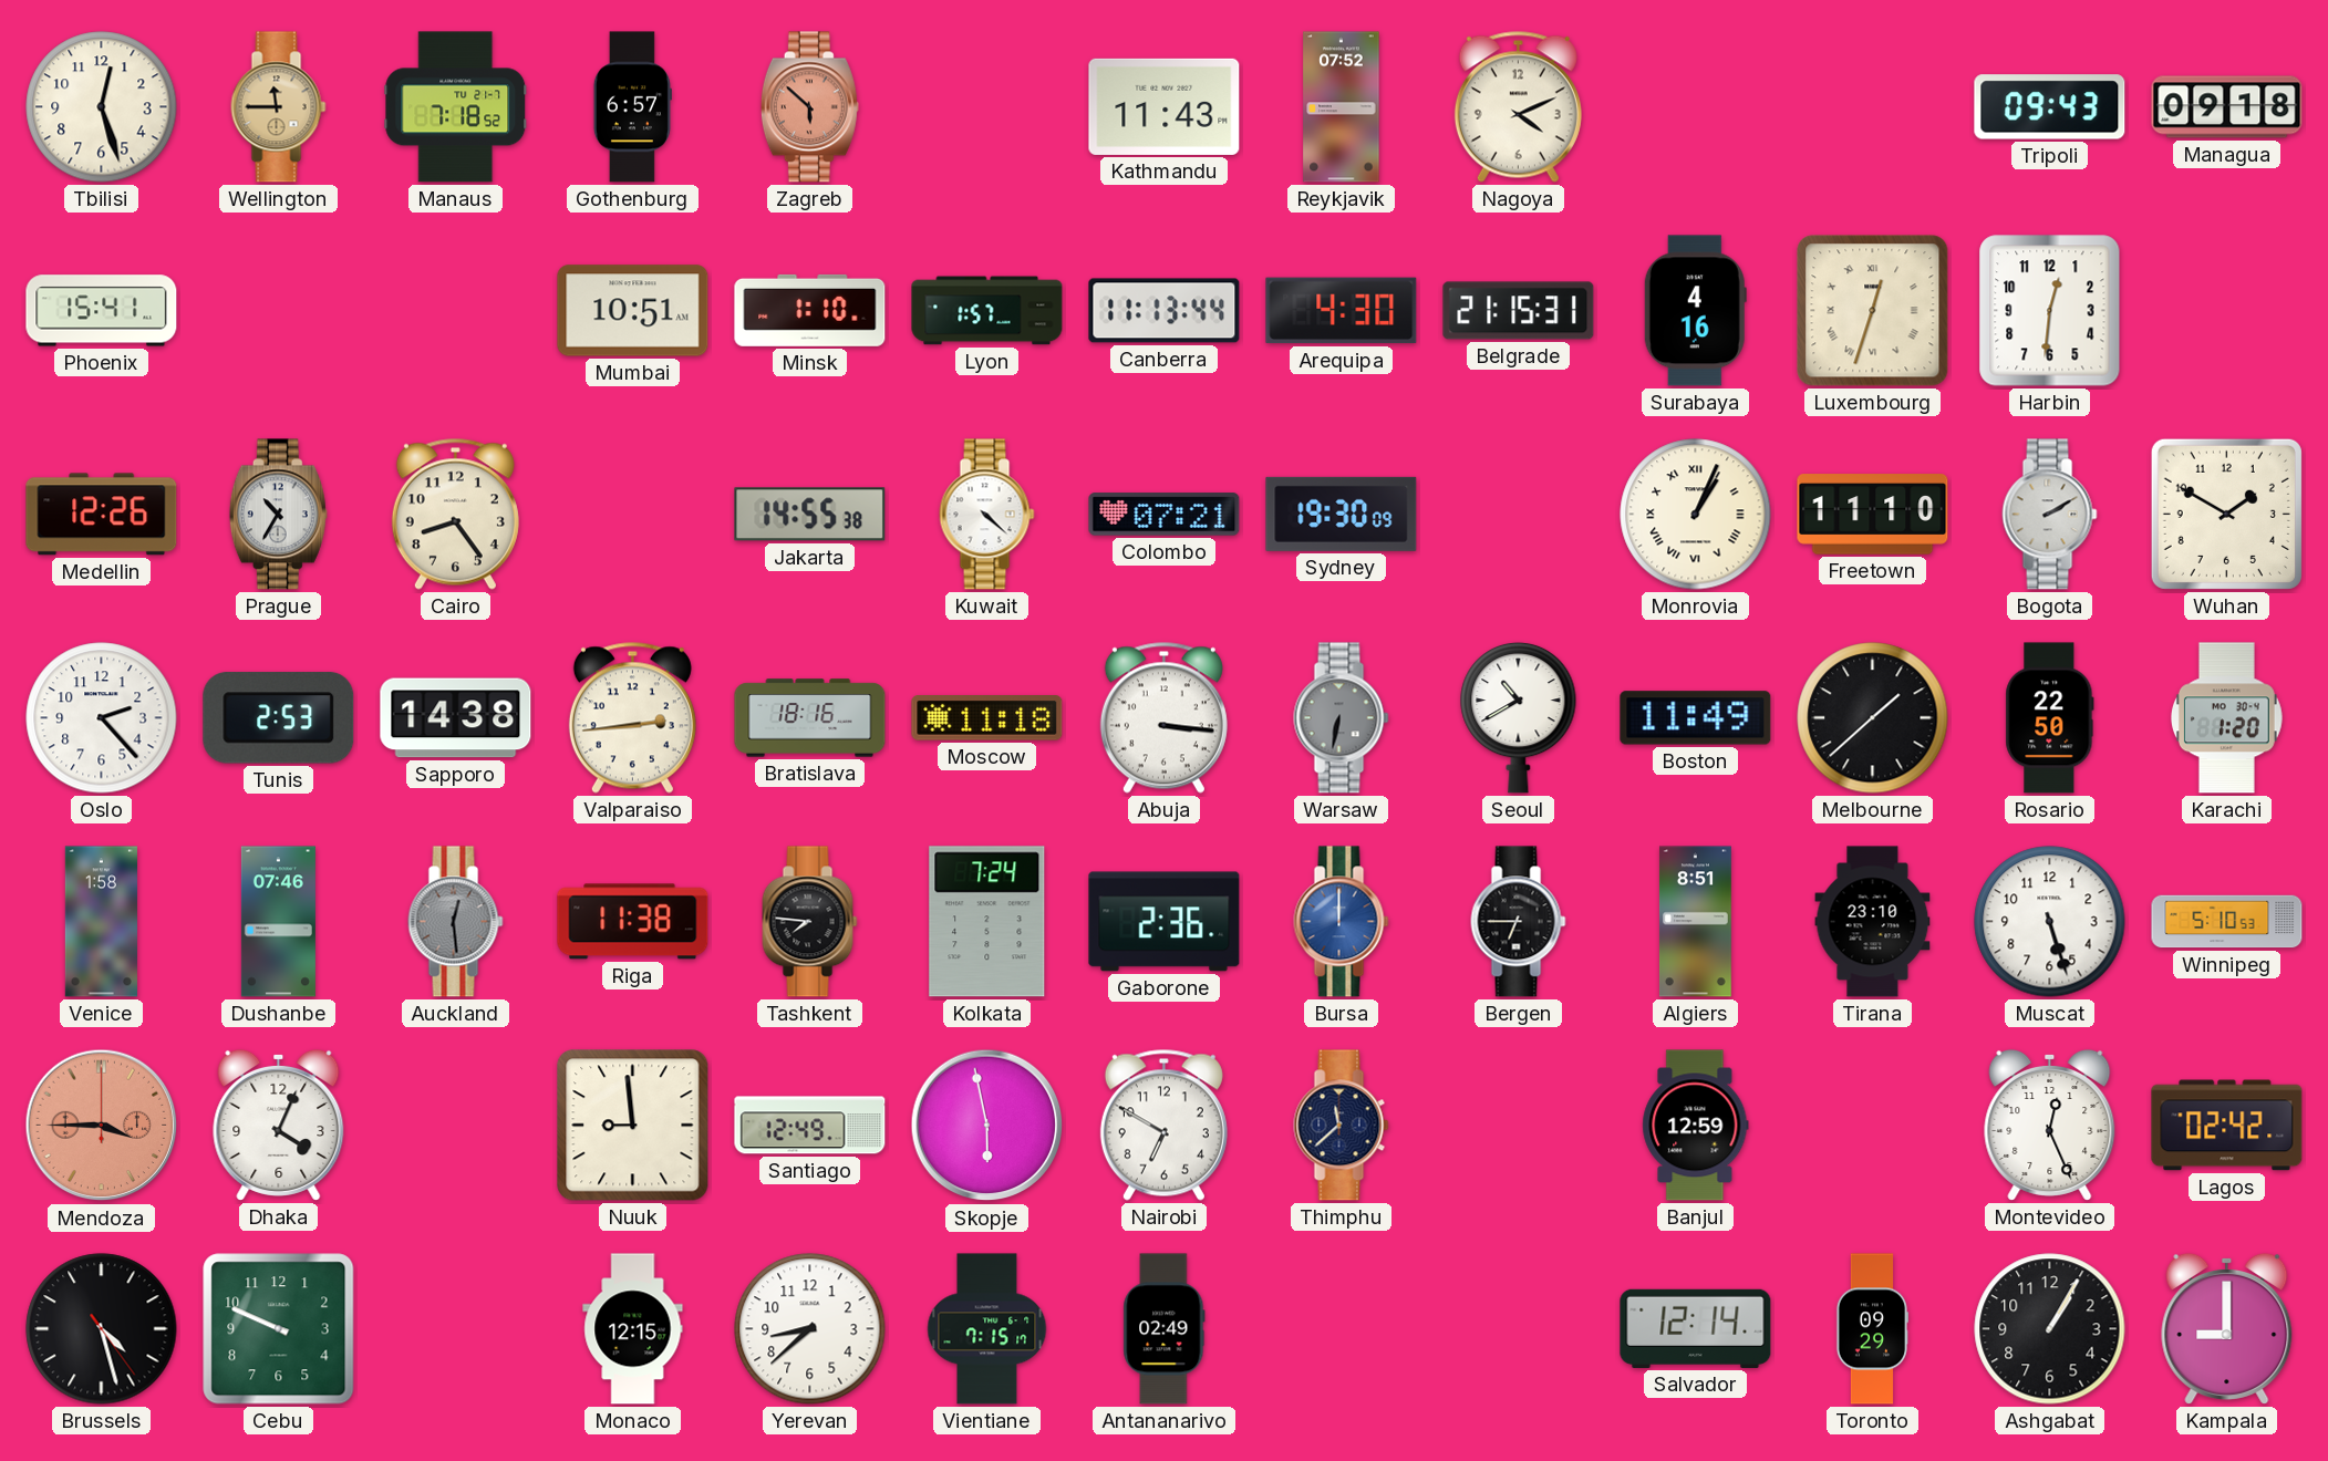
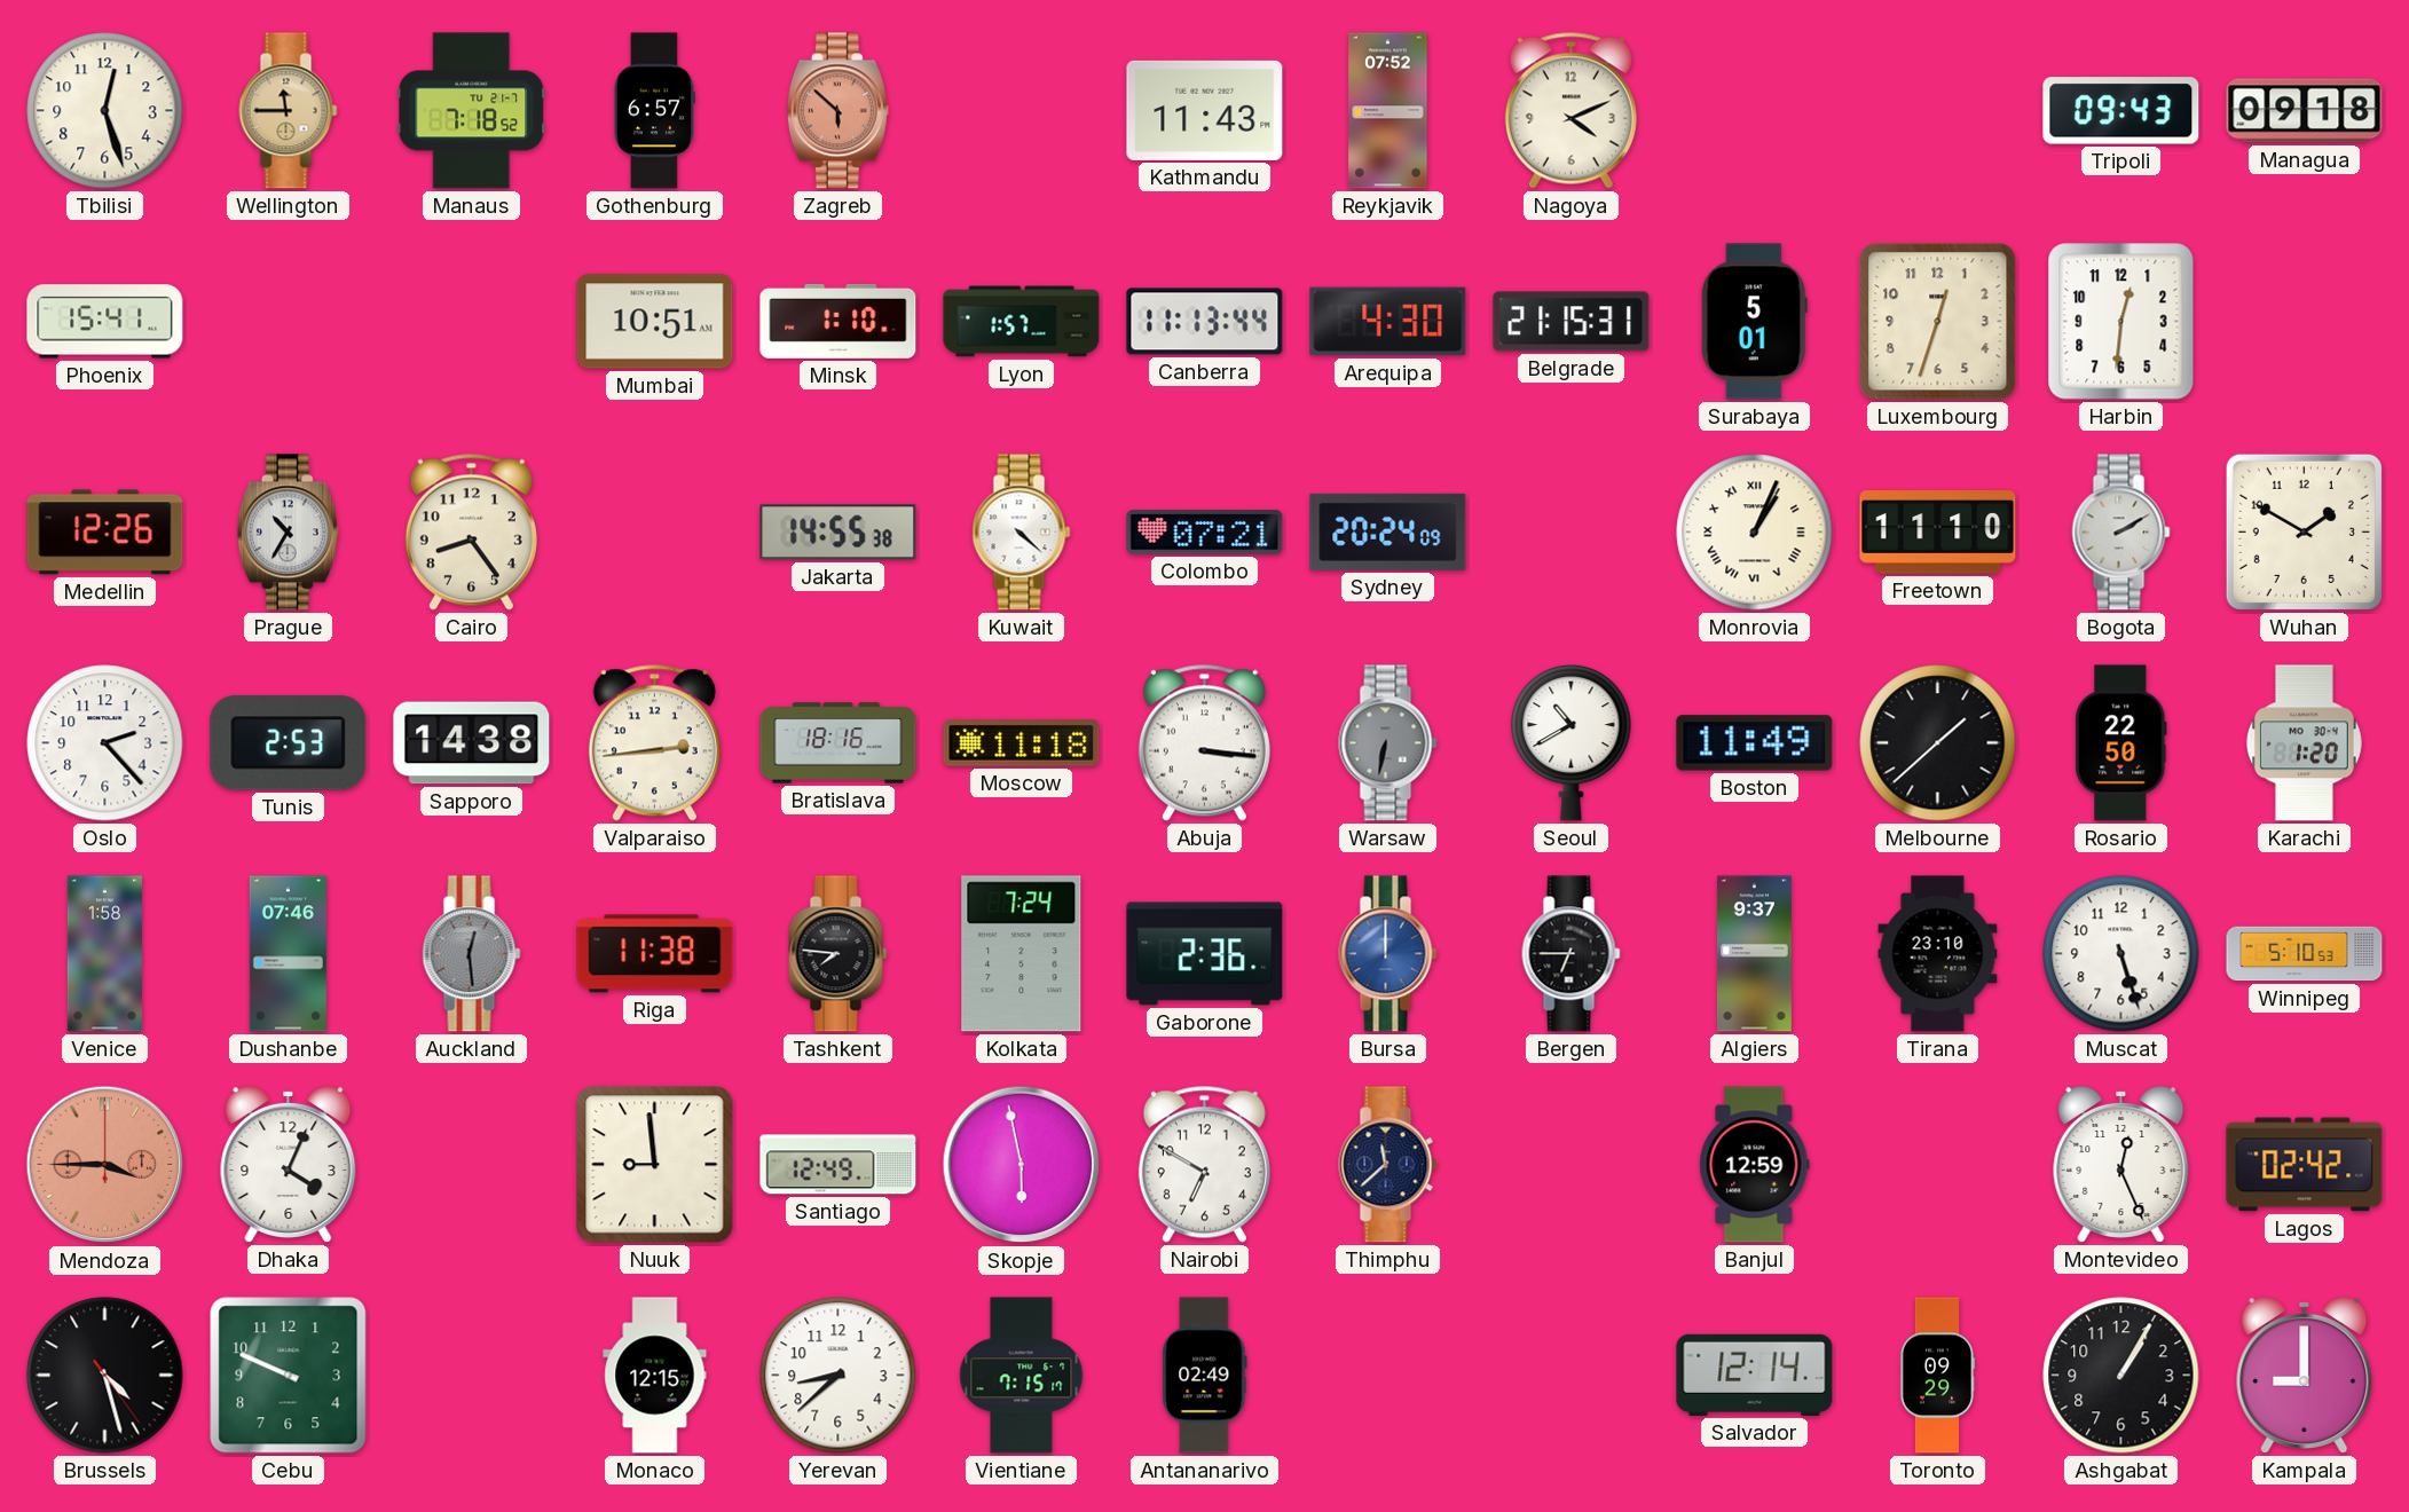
Surabaya: 4:16 -> 5:01 (1754, 322)
Luxembourg numerals: Roman -> Arabic (1938, 322)
Sydney: 19:30 -> 20:24 (1388, 531)
Algiers: 8:51 -> 9:37 (1754, 954)
